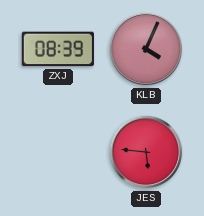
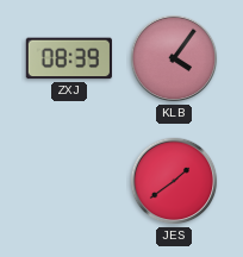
KLB: 4:04 -> 4:06 (174, 58)
JES: 5:46 -> 1:39 (174, 181)
